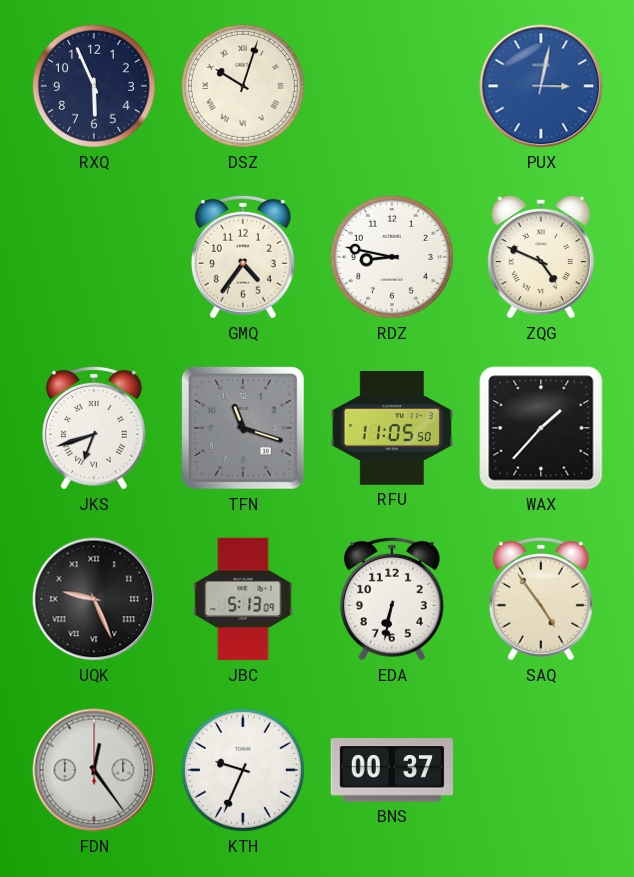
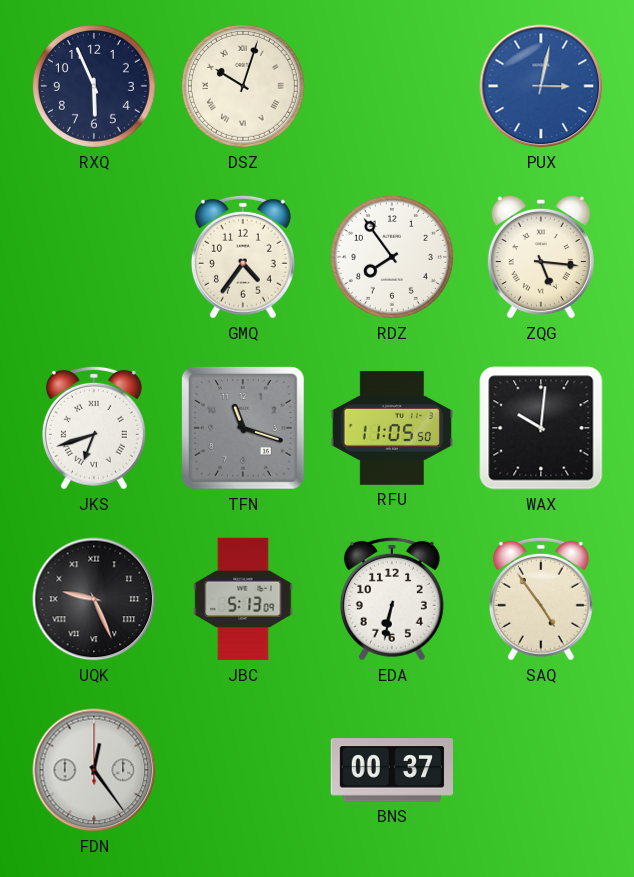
RDZ: 8:47 -> 7:54 (392, 257)
ZQG: 4:49 -> 5:16 (541, 257)
WAX: 1:37 -> 10:01 (541, 428)
KTH: 9:34 -> none (243, 770)
